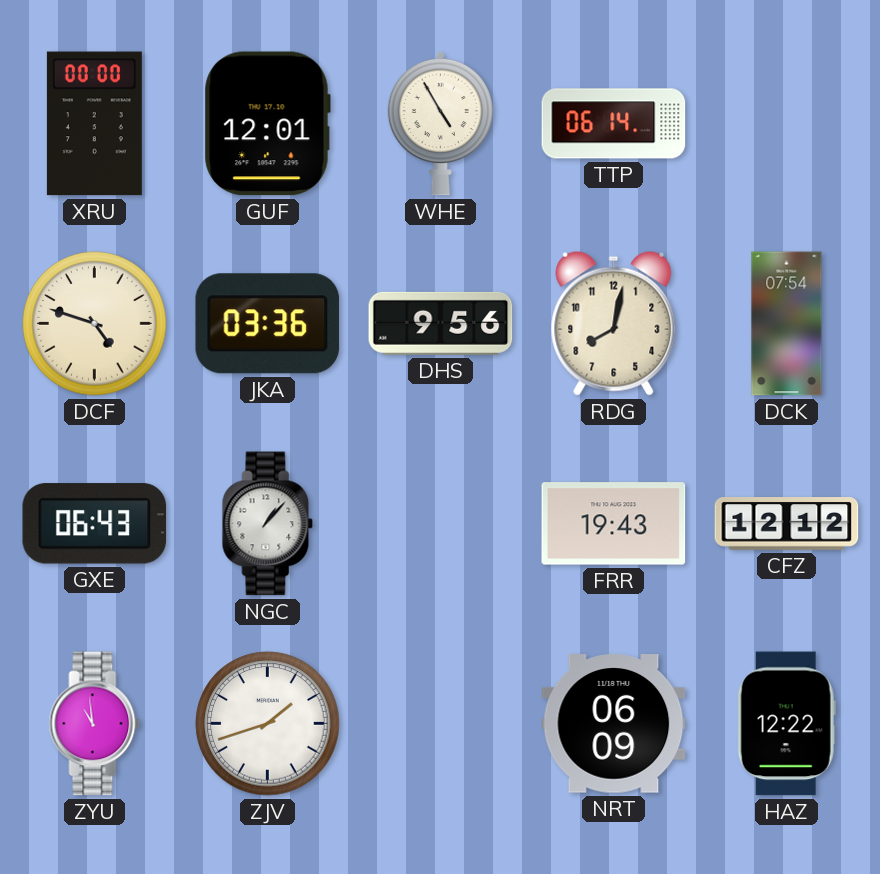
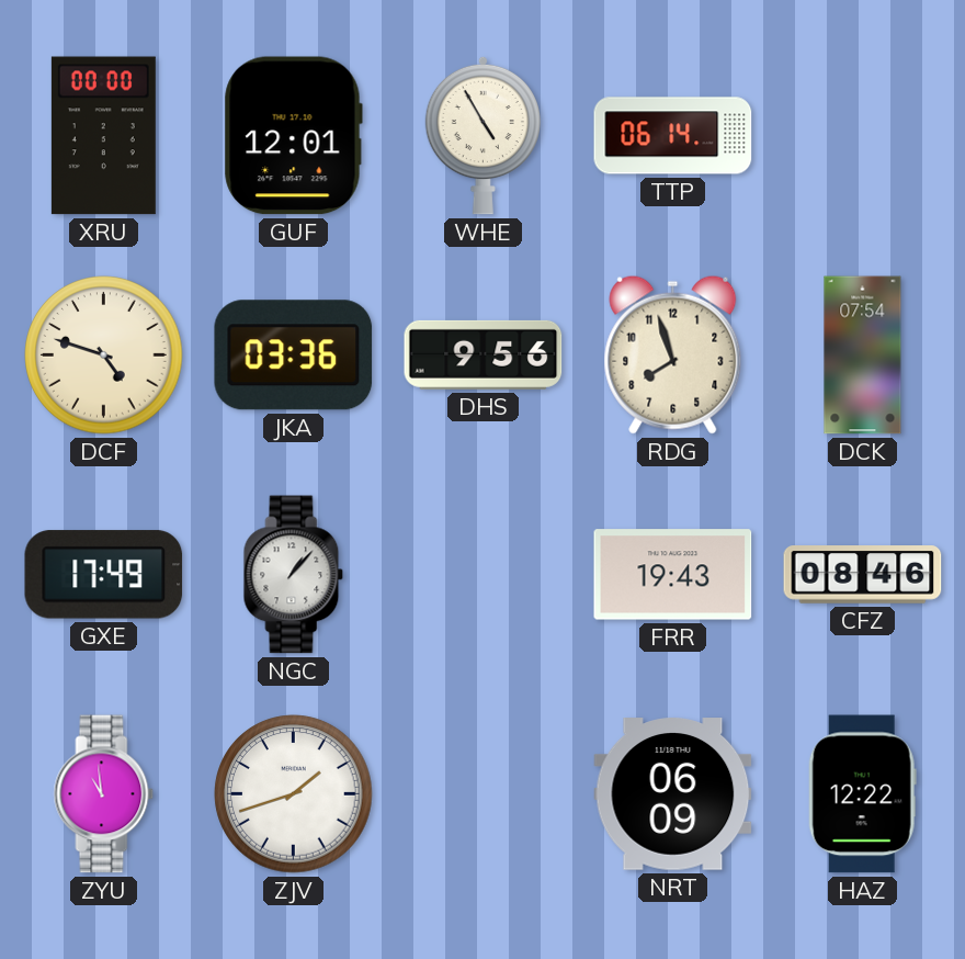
RDG: 8:02 -> 7:57 (673, 354)
GXE: 06:43 -> 17:49 (104, 575)
CFZ: 12:12 -> 08:46 (863, 575)
